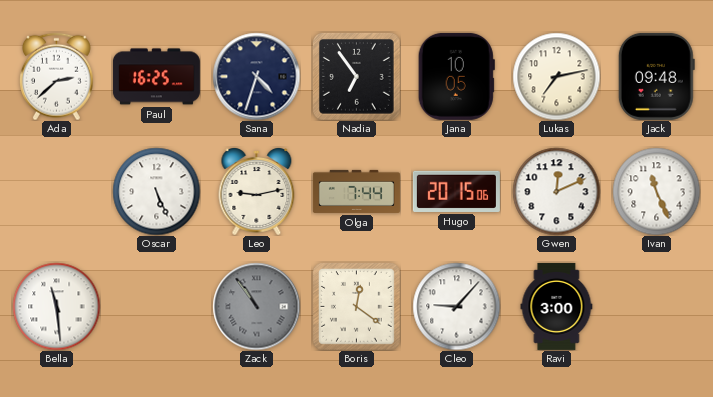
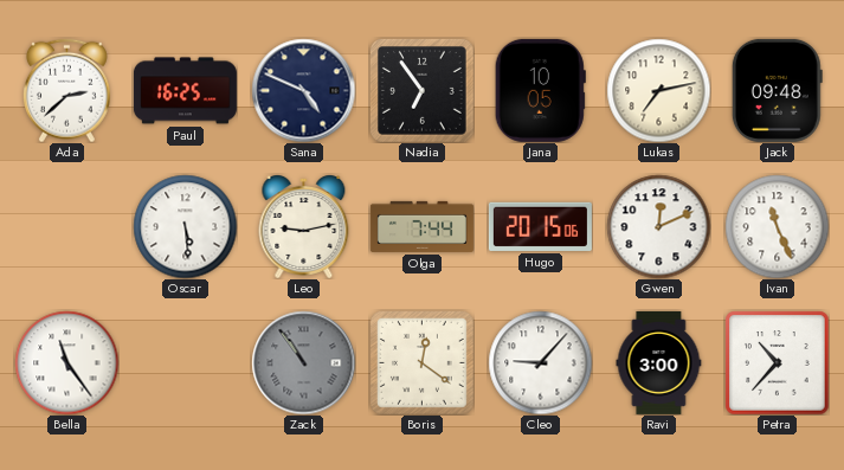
Sana: 4:33 -> 4:49 (303, 90)
Oscar: 5:26 -> 5:29 (185, 226)
Bella: 11:29 -> 11:24 (66, 362)
Petra: none -> 10:37 (777, 362)
